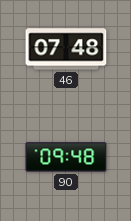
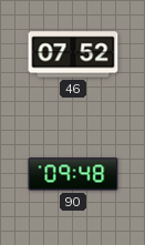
46: 07:48 -> 07:52 (73, 54)
